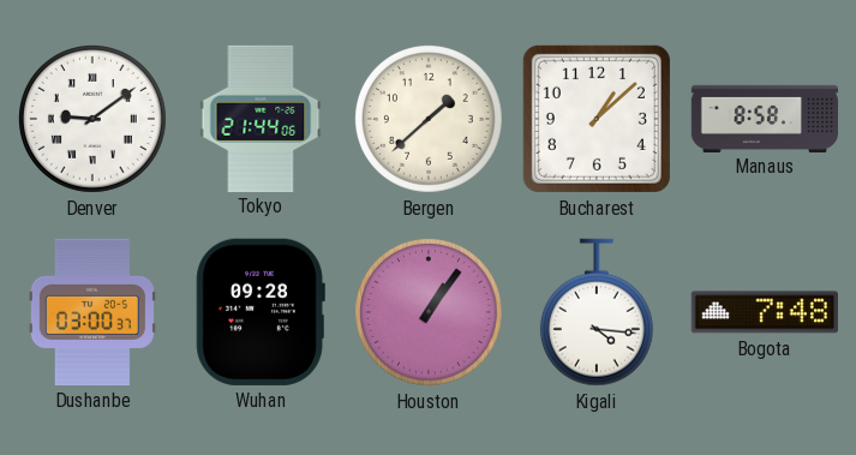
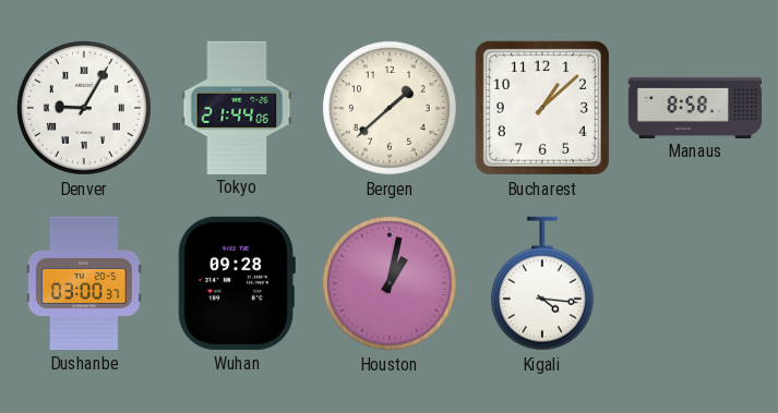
Denver: 9:09 -> 9:05 (84, 108)
Houston: 1:06 -> 1:02 (390, 283)
Bogota: 7:48 -> none (765, 312)
